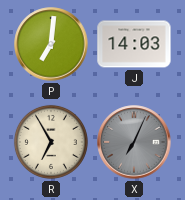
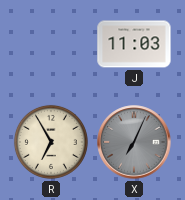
P: 7:01 -> none (51, 44)
J: 14:03 -> 11:03 (134, 44)
